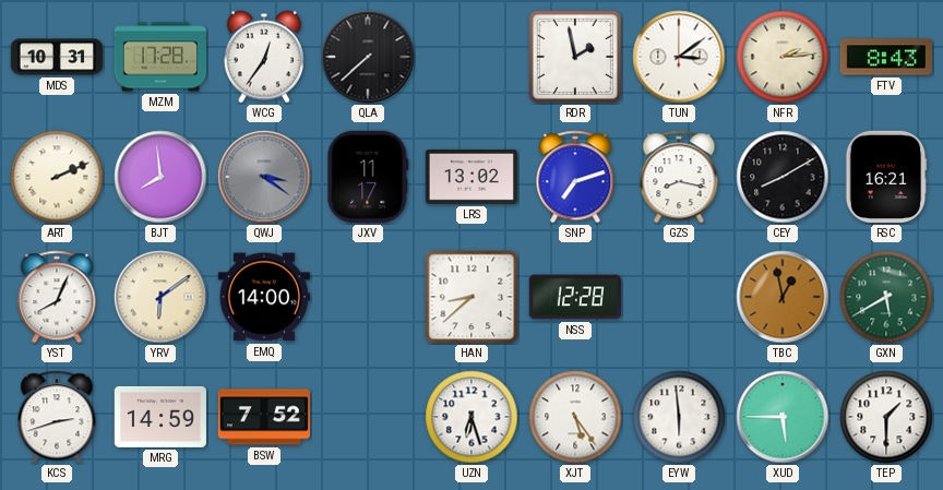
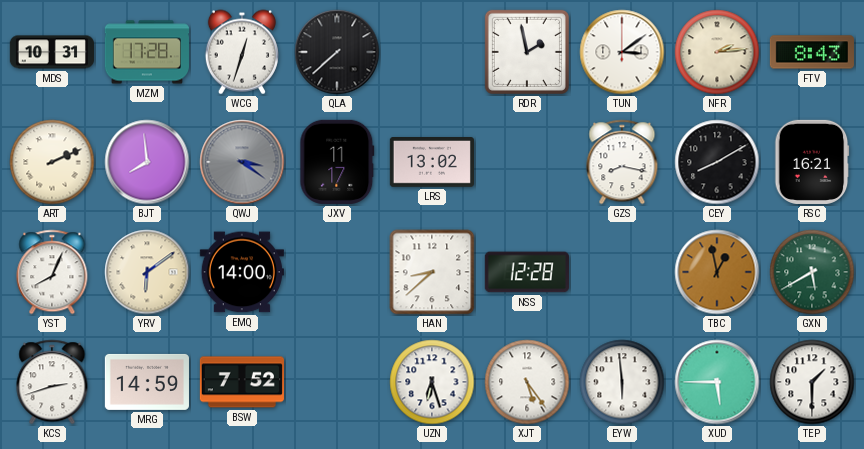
WCG: 12:36 -> 12:33 (242, 52)
SNP: 7:12 -> none (575, 177)
